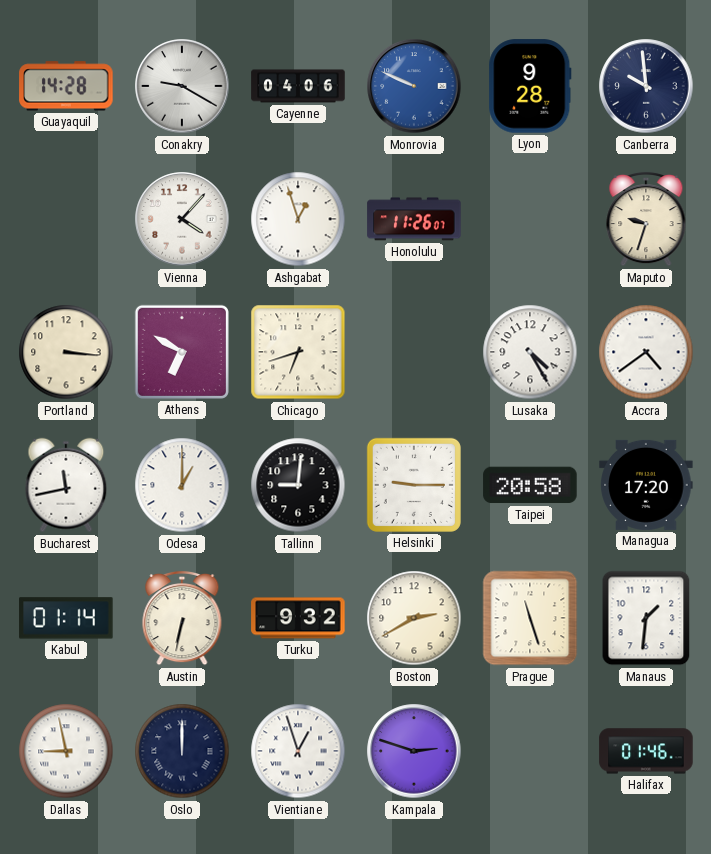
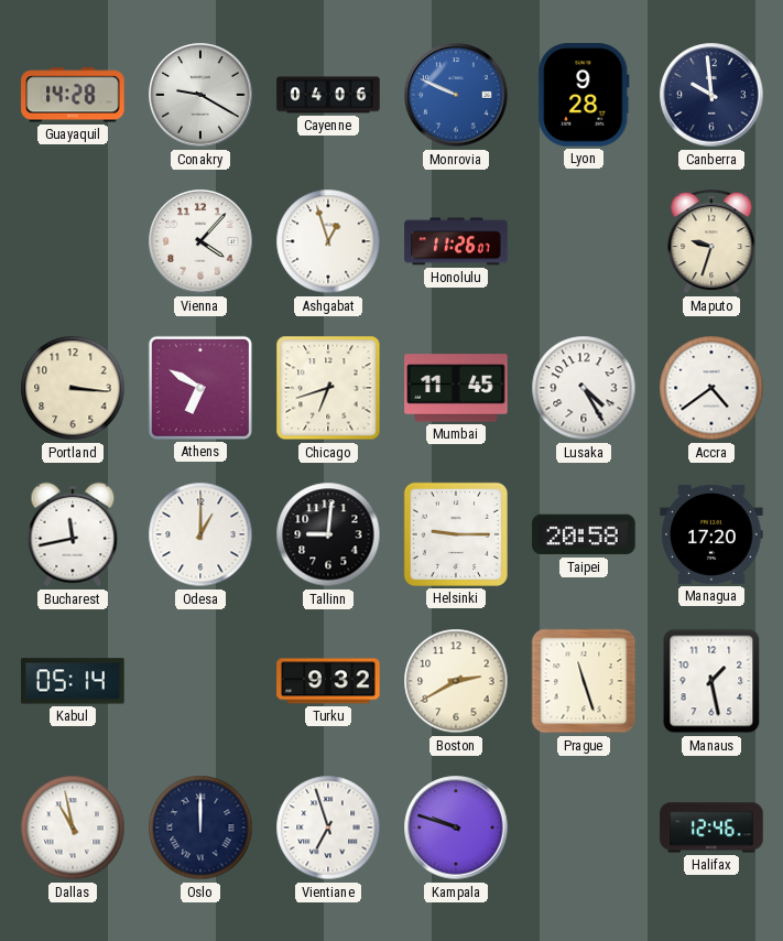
Mumbai: none -> 11:45 (456, 388)
Kabul: 01:14 -> 05:14 (73, 681)
Austin: 6:32 -> none (182, 618)
Manaus: 1:31 -> 1:28 (711, 681)
Dallas: 8:58 -> 10:58 (73, 828)
Vientiane: 12:57 -> 6:57 (328, 828)
Kampala: 2:48 -> 9:48 (456, 828)
Halifax: 01:46 -> 12:46 (711, 828)
